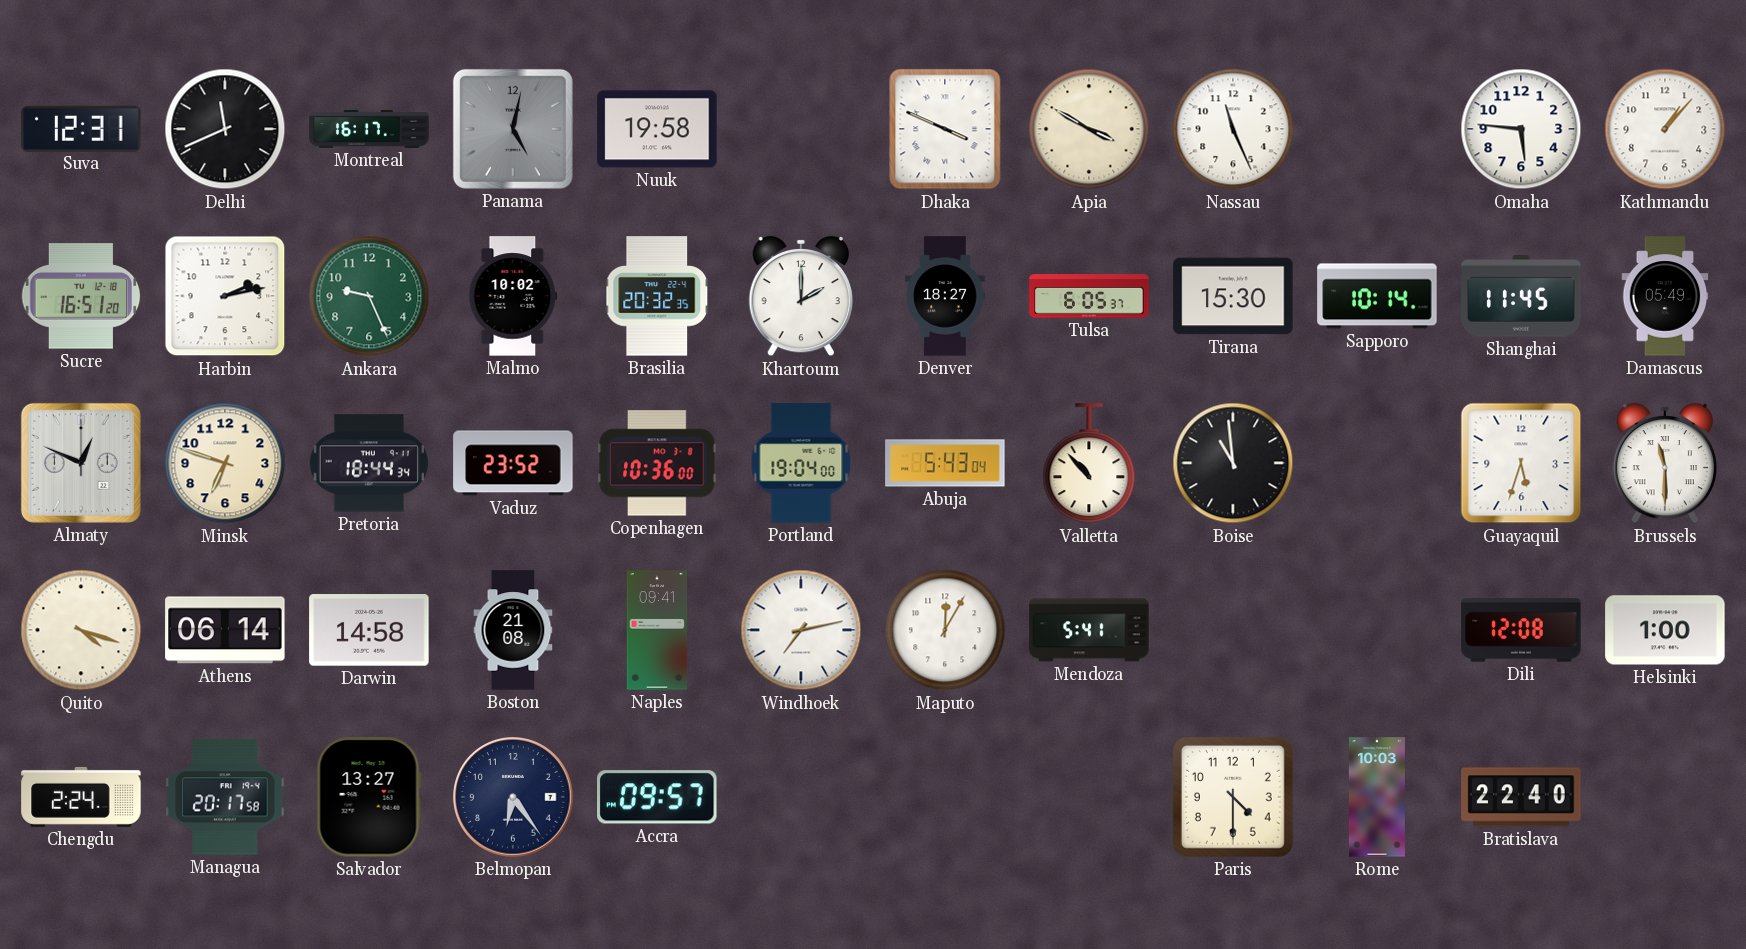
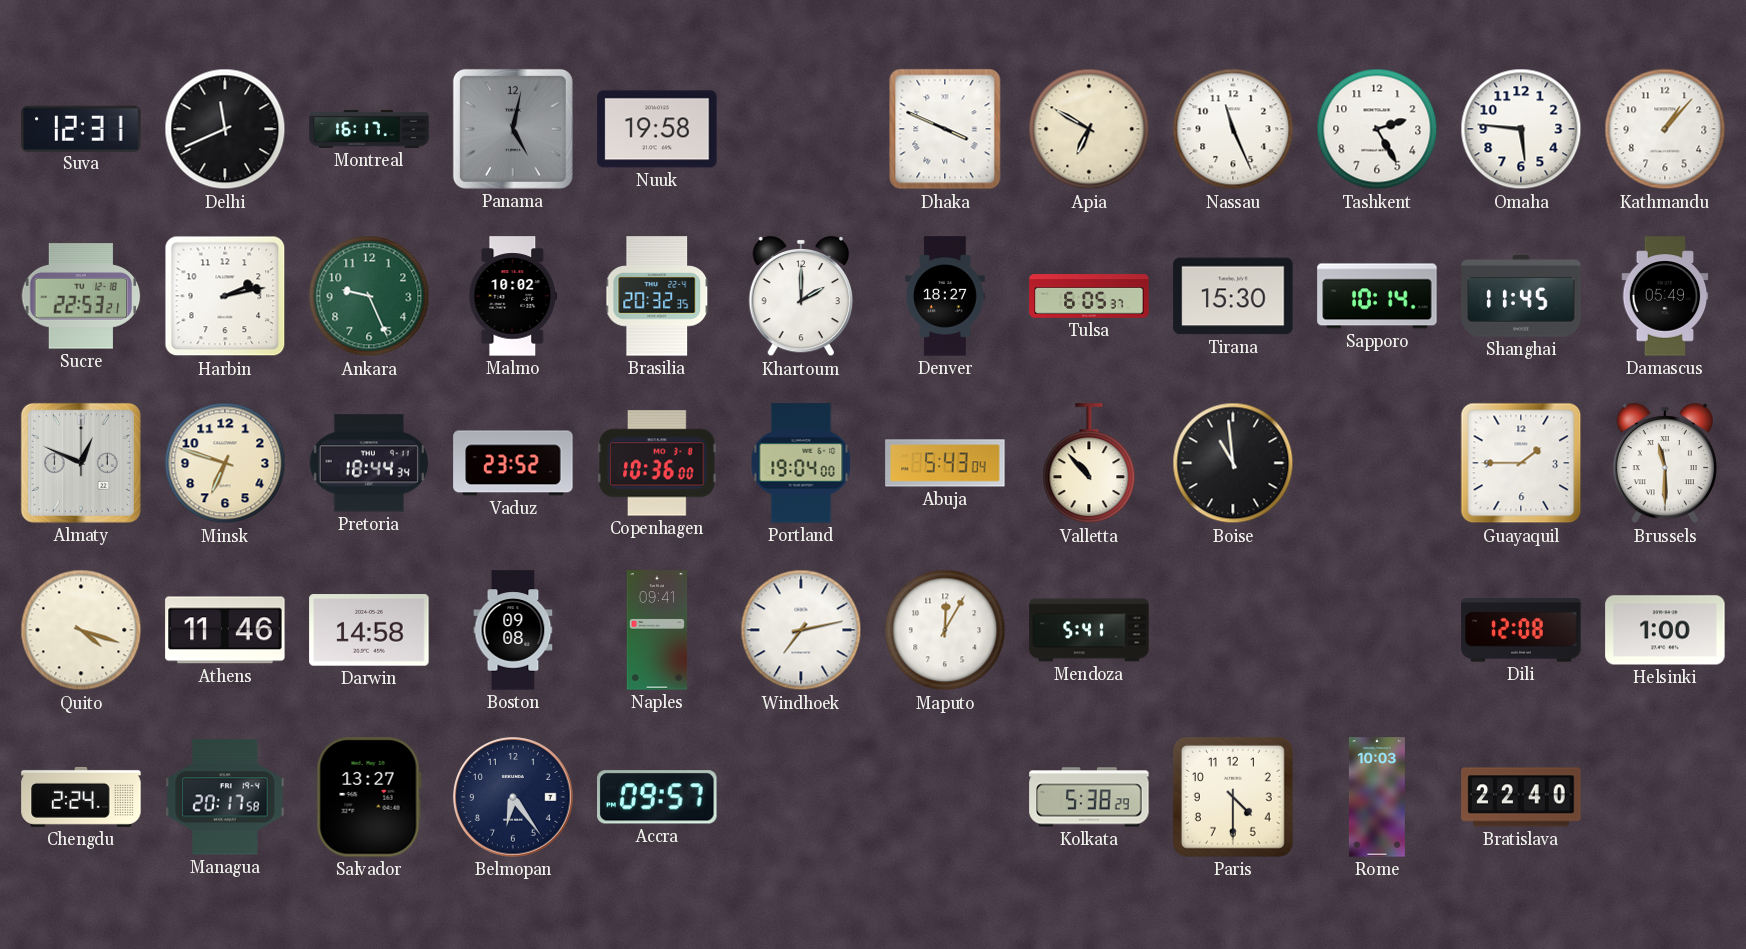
Apia: 3:50 -> 6:50 (1089, 129)
Tashkent: none -> 2:25 (1377, 129)
Sucre: 16:51 -> 22:53 (81, 296)
Guayaquil: 5:33 -> 1:45 (1521, 463)
Athens: 06:14 -> 11:46 (225, 630)
Boston: 21:08 -> 09:08 (513, 630)
Kolkata: none -> 5:38 (1089, 797)
